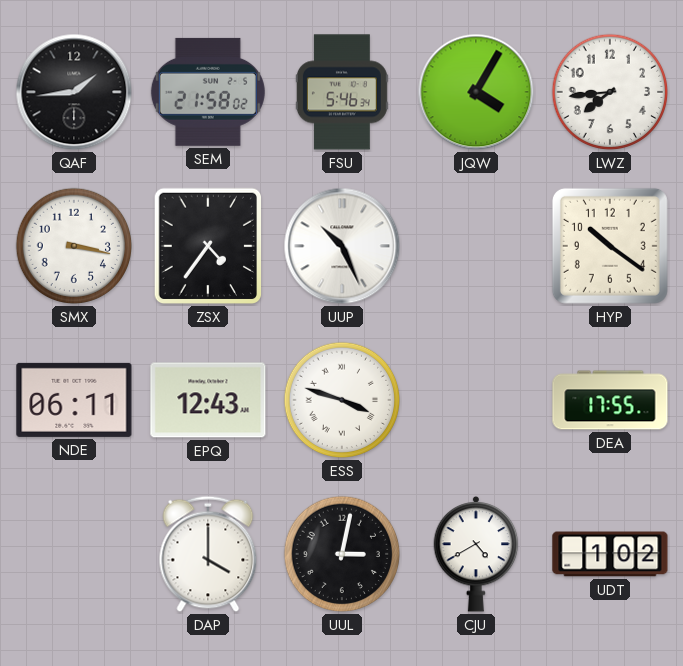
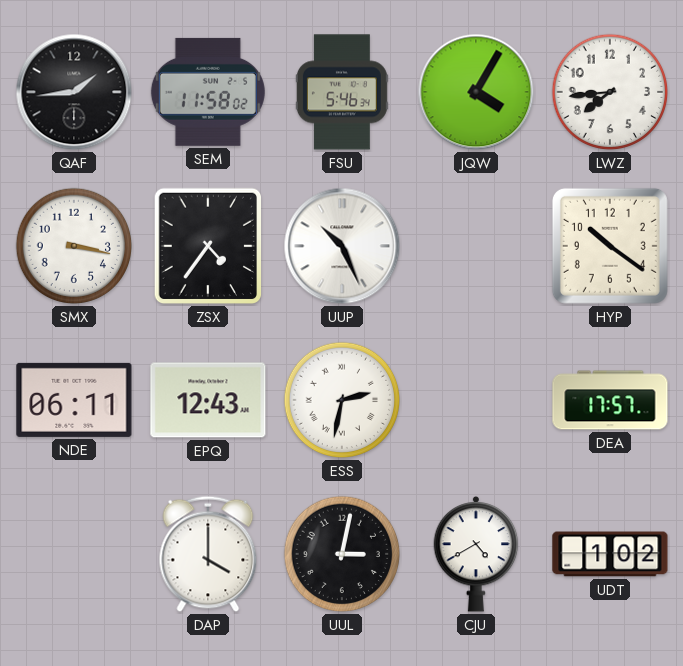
SEM: 21:58 -> 11:58 (208, 92)
ESS: 3:48 -> 2:32 (342, 400)
DEA: 17:55 -> 17:57 (610, 400)
